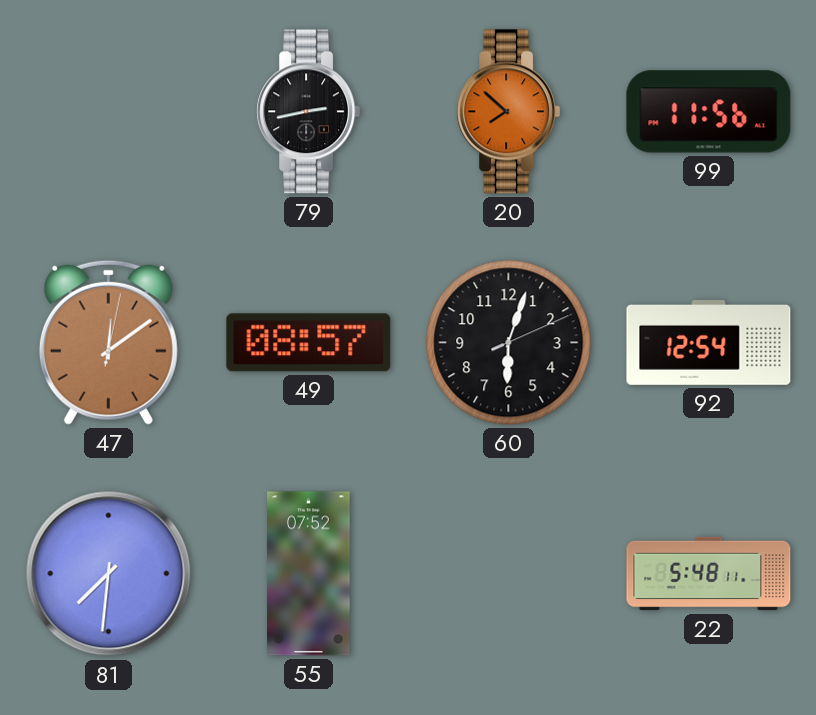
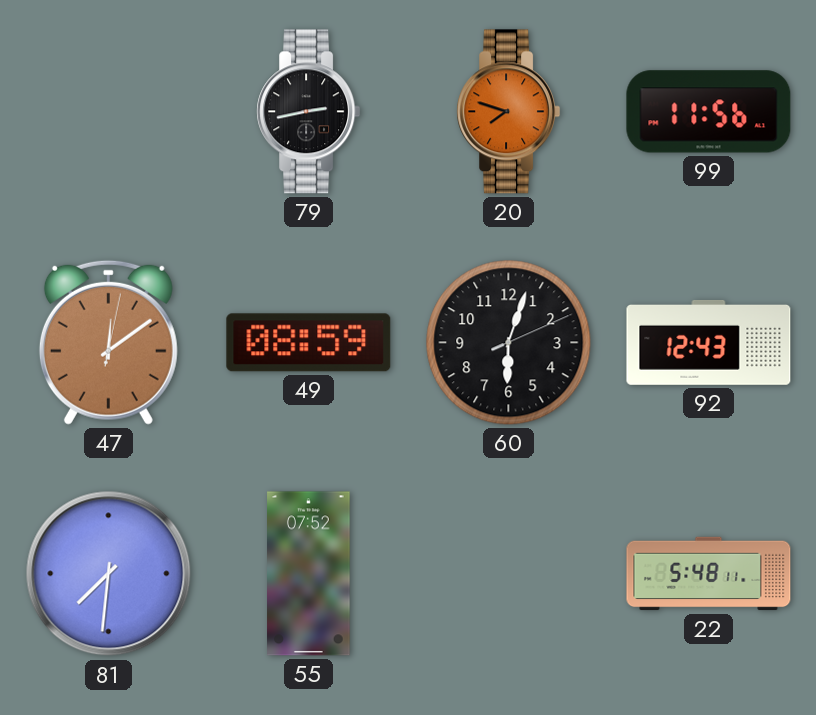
20: 7:52 -> 7:48 (509, 112)
49: 08:57 -> 08:59 (309, 343)
92: 12:54 -> 12:43 (709, 342)
